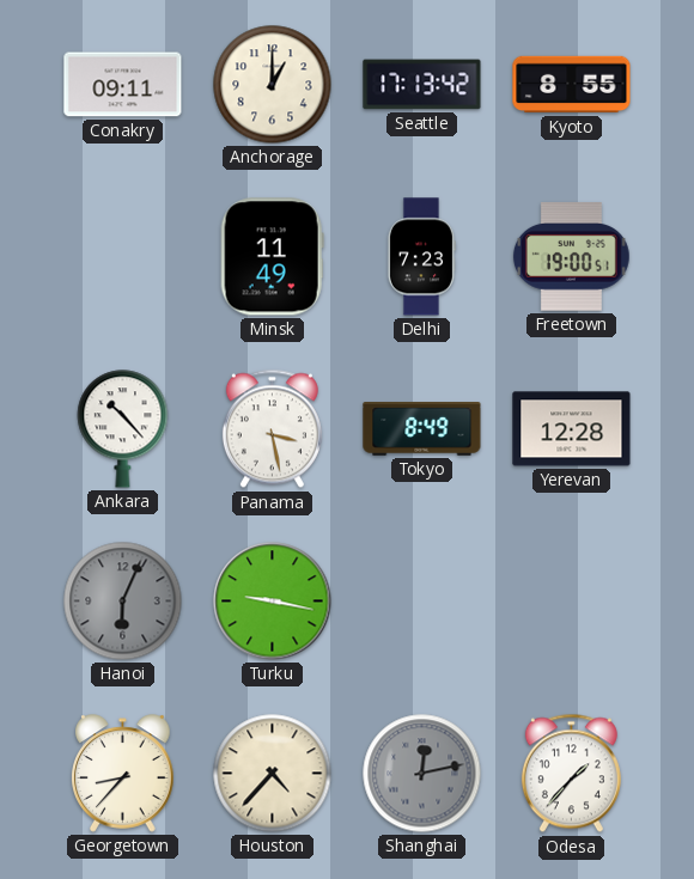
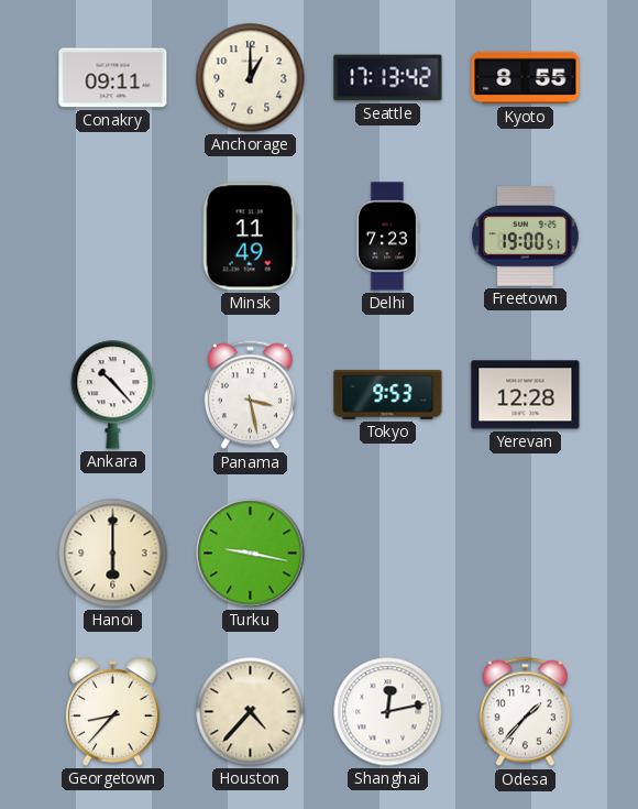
Tokyo: 8:49 -> 9:53 (388, 395)
Hanoi: 6:04 -> 6:00 (113, 554)
Hanoi dial: grey -> cream (113, 554)
Shanghai dial: grey -> white (388, 712)
